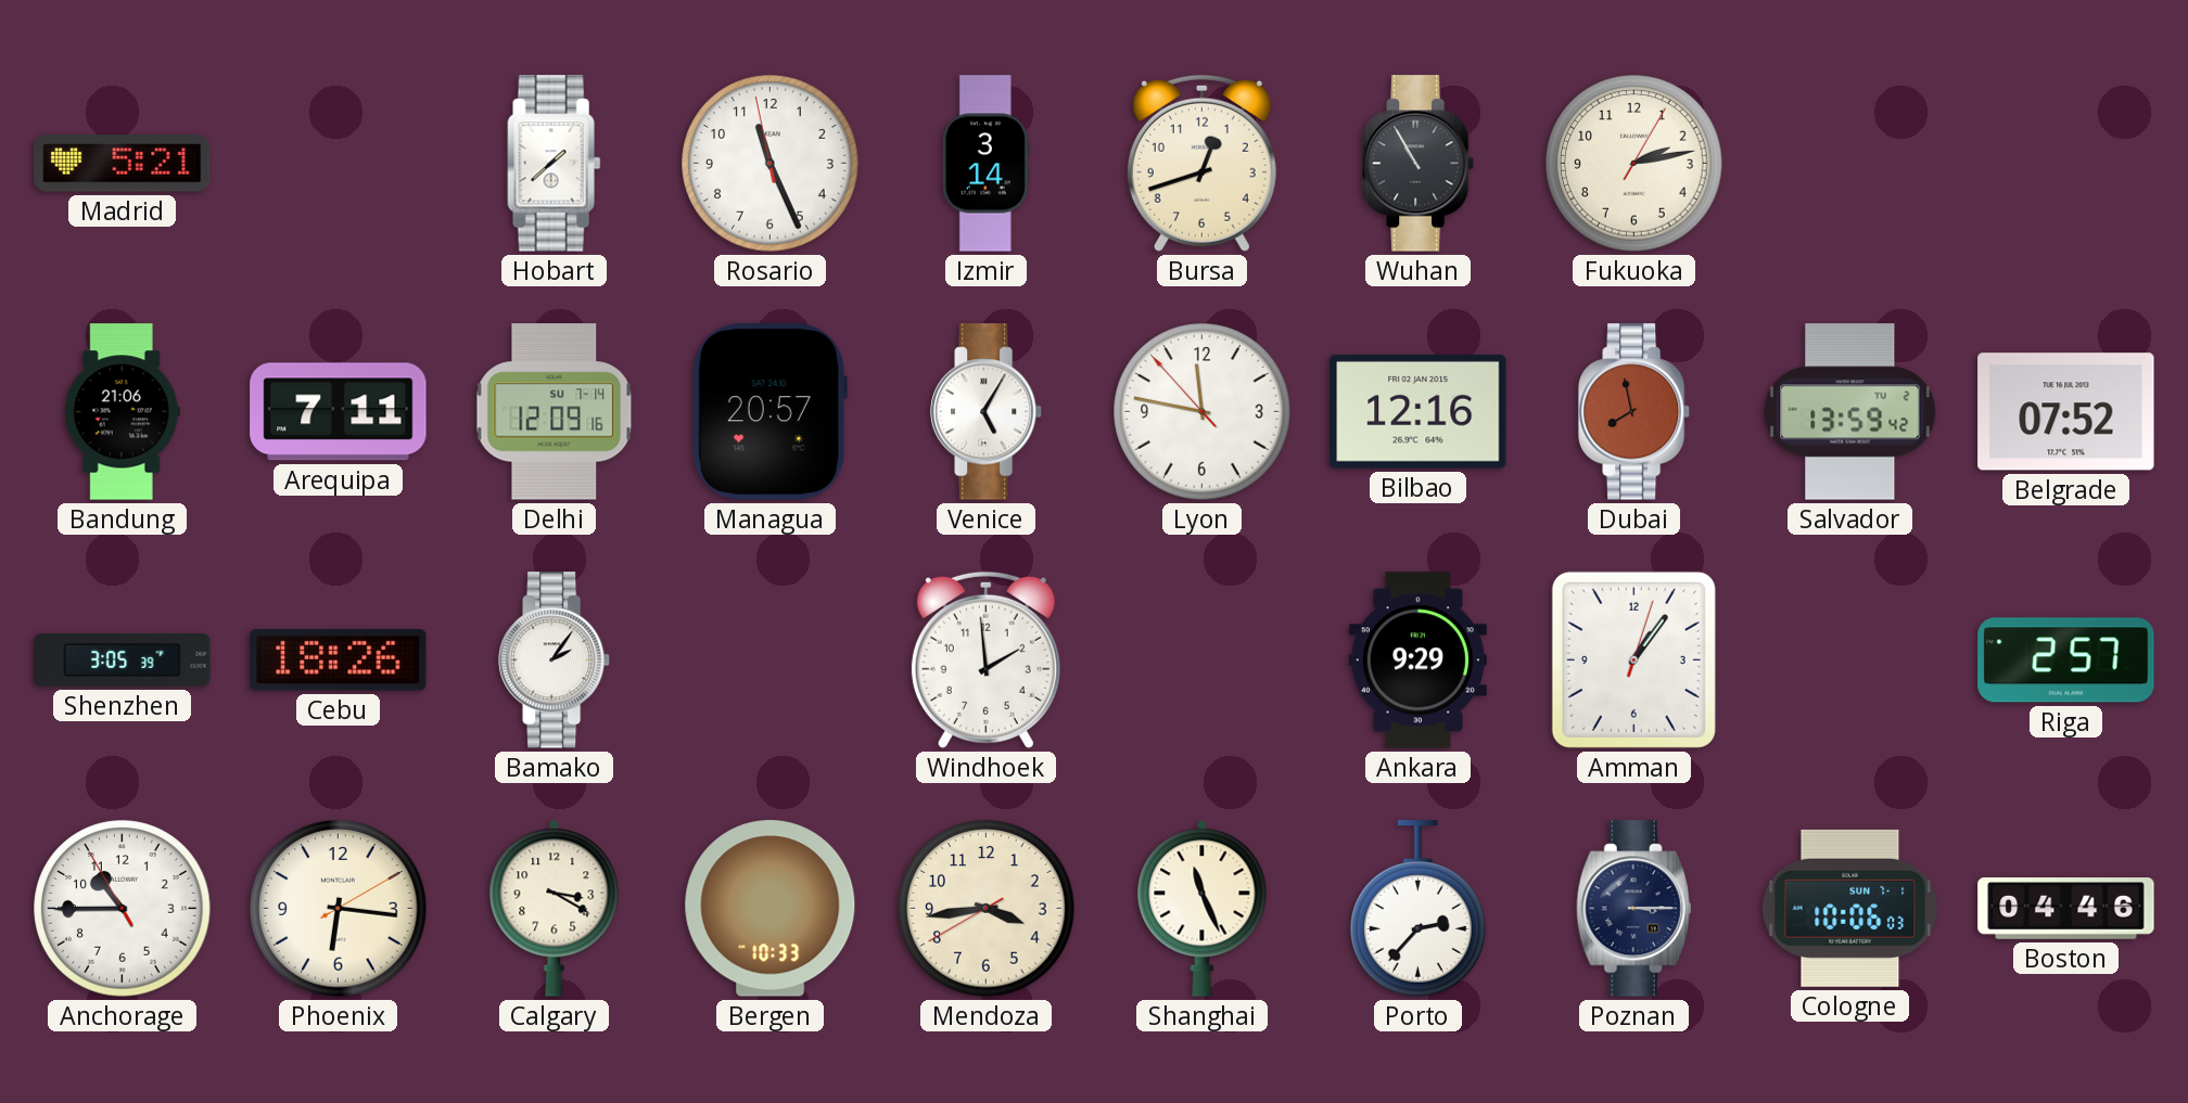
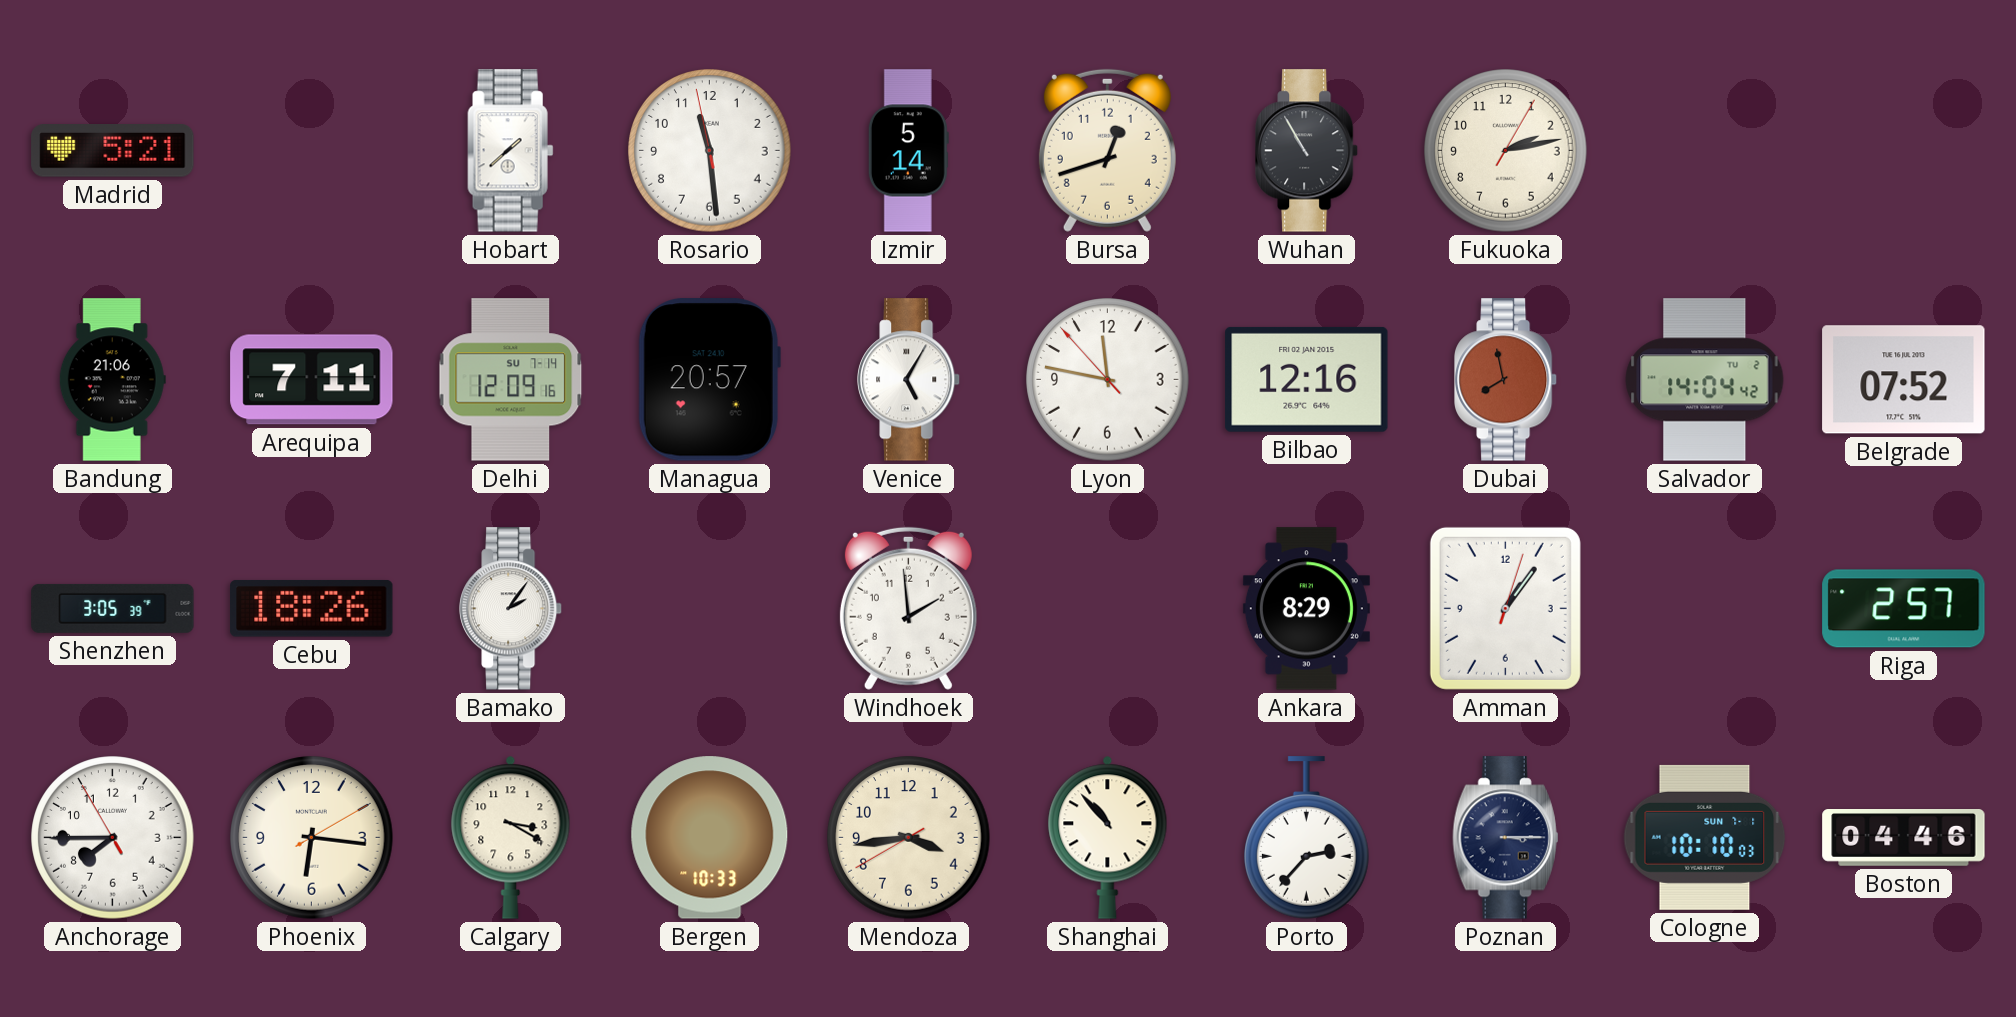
Rosario: 11:25 -> 11:28 (710, 151)
Izmir: 3:14 -> 5:14 (908, 151)
Salvador: 13:59 -> 14:04 (1705, 380)
Ankara: 9:29 -> 8:29 (1306, 609)
Anchorage: 10:44 -> 7:44 (113, 838)
Shanghai: 11:26 -> 10:53 (1108, 837)
Cologne: 10:06 -> 10:10 (1705, 837)
